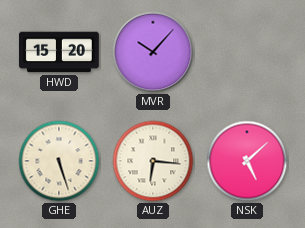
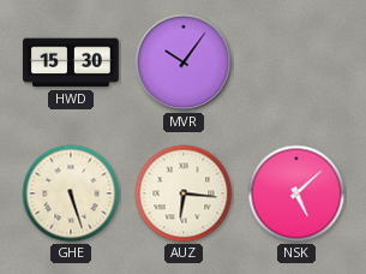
HWD: 15:20 -> 15:30 (72, 62)
MVR: 10:07 -> 10:06 (184, 62)
